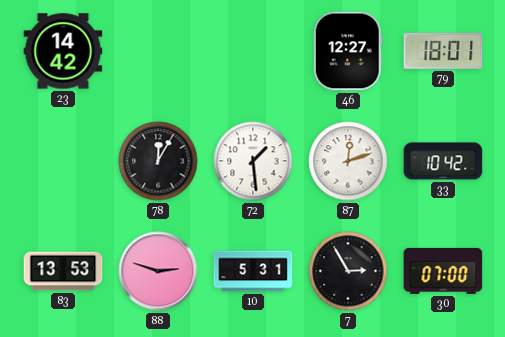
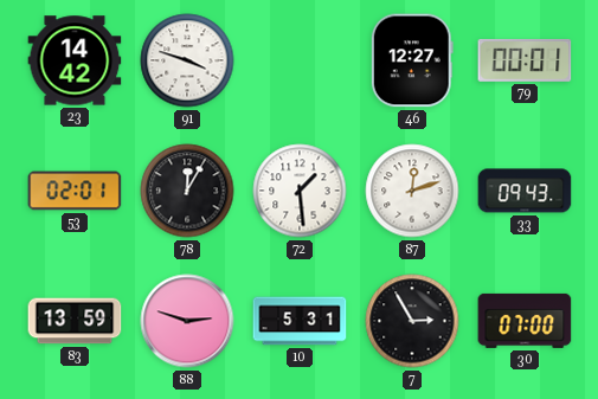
91: none -> 3:48 (187, 60)
79: 18:01 -> 00:01 (525, 60)
53: none -> 02:01 (75, 191)
33: 10:42 -> 09:43 (525, 191)
83: 13:53 -> 13:59 (75, 321)
